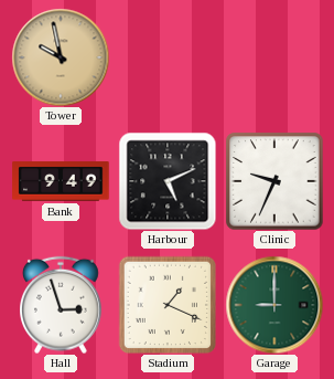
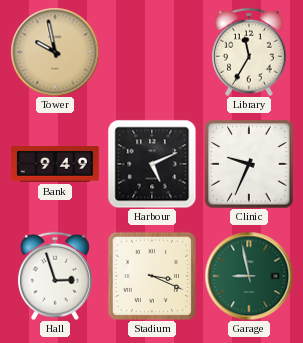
Library: none -> 11:35 (250, 52)
Stadium: 1:19 -> 3:19 (151, 275)
Garage: 9:00 -> 8:58 (249, 276)
